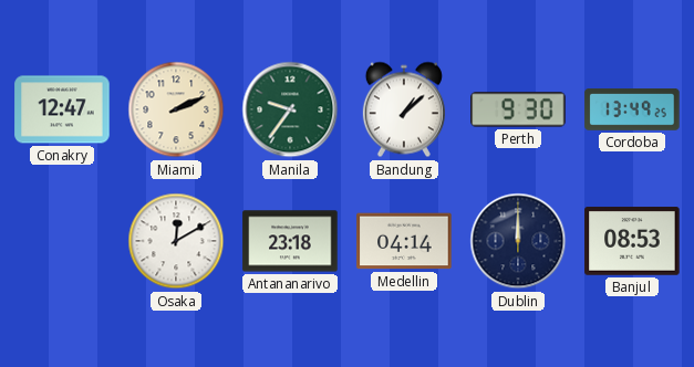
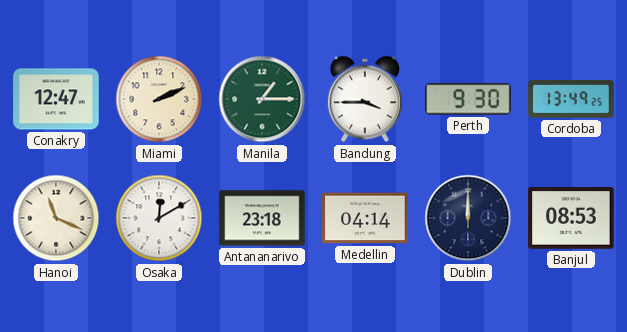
Manila: 9:36 -> 1:15 (262, 99)
Bandung: 1:08 -> 3:45 (365, 99)
Hanoi: none -> 11:19 (56, 218)
